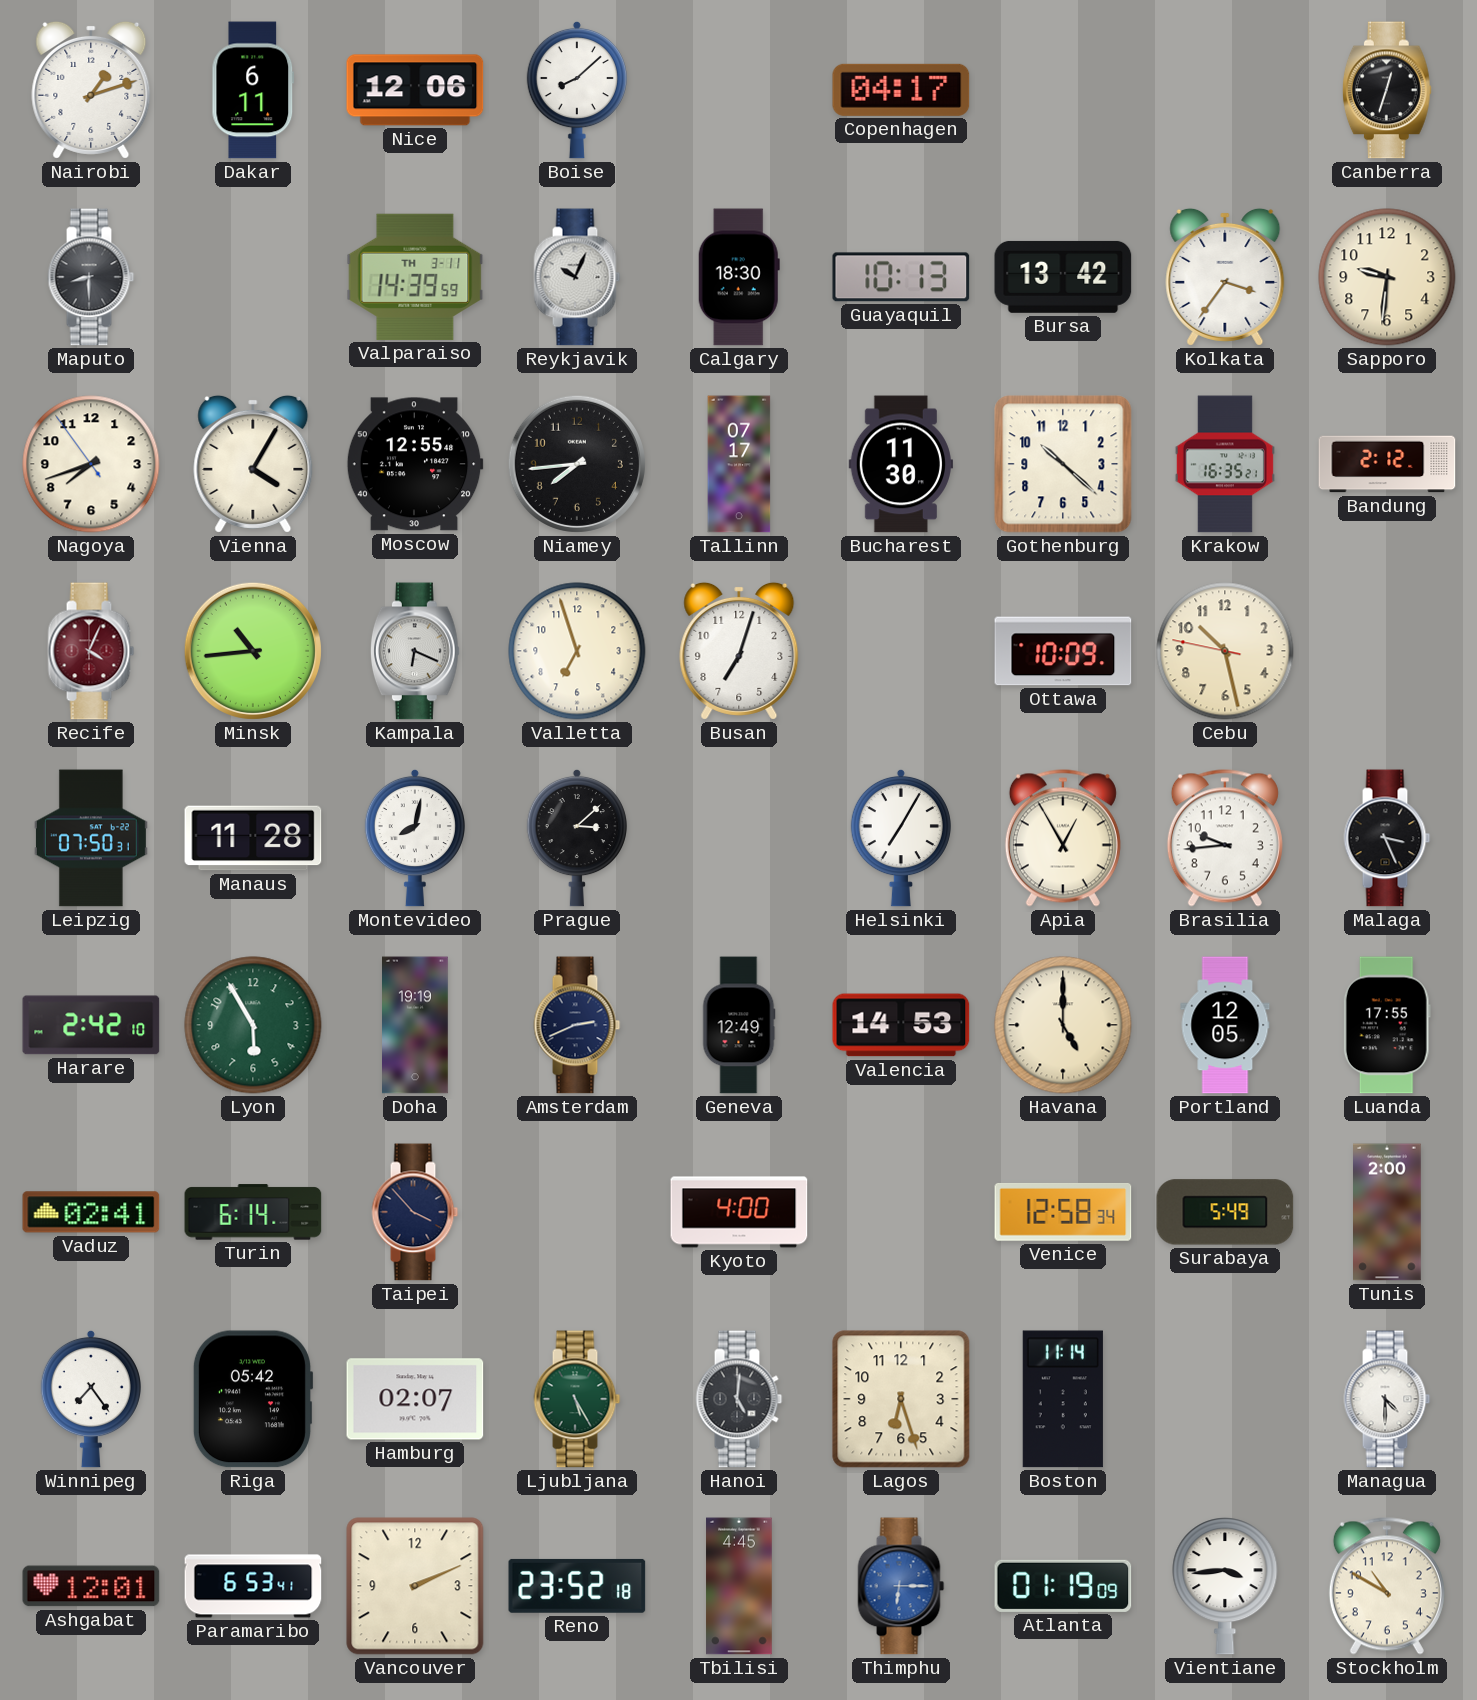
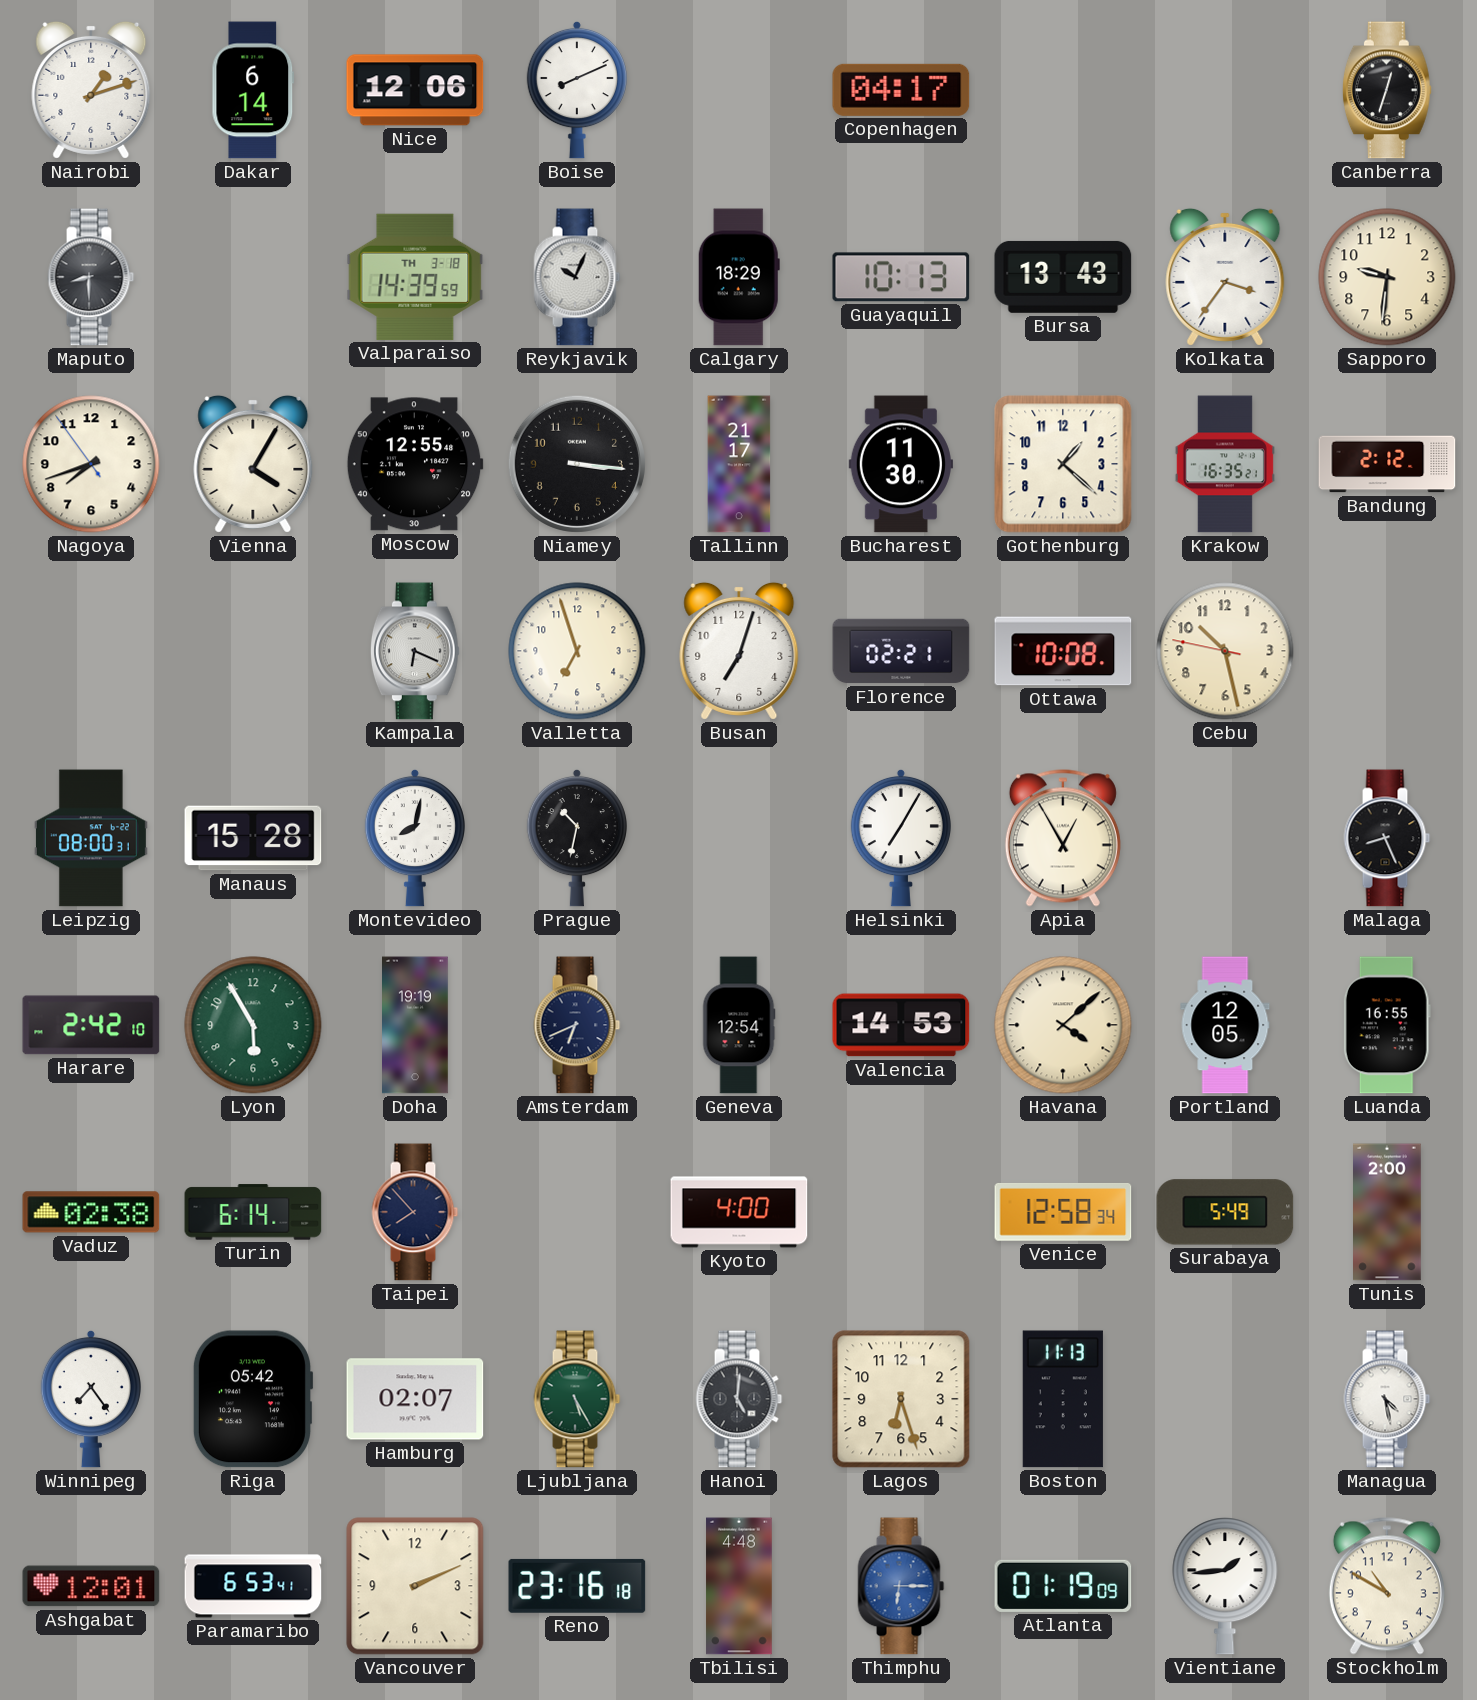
Dakar: 6:11 -> 6:14 (253, 90)
Boise: 8:08 -> 8:11 (577, 90)
Valparaiso date: TH 3-11 -> TH 3-18 (415, 277)
Calgary: 18:30 -> 18:29 (739, 277)
Bursa: 13:42 -> 13:43 (1063, 277)
Niamey: 7:44 -> 3:16 (577, 464)
Tallinn: 07:17 -> 21:17 (739, 464)
Gothenburg: 10:22 -> 1:22 (1063, 464)
Recife: 4:04 -> none (91, 651)
Minsk: 10:44 -> none (253, 651)
Florence: none -> 02:21 (901, 651)
Ottawa: 10:09 -> 10:08 (1063, 651)
Leipzig: 07:50 -> 08:00 (91, 838)
Manaus: 11:28 -> 15:28 (253, 838)
Prague: 3:08 -> 10:32 (577, 838)
Brasilia: 9:44 -> none (1225, 838)
Malaga: 3:26 -> 8:26 (1387, 838)
Amsterdam: 2:41 -> 6:41 (577, 1025)
Geneva: 12:49 -> 12:54 (739, 1025)
Havana: 5:00 -> 4:08 (1063, 1025)
Luanda: 17:55 -> 16:55 (1387, 1025)
Vaduz: 02:41 -> 02:38 (91, 1212)
Taipei: 3:53 -> 7:53 (415, 1212)
Boston: 11:14 -> 11:13 (1063, 1399)
Managua: 4:30 -> 4:28 (1387, 1399)
Reno: 23:52 -> 23:16 (577, 1586)
Tbilisi: 4:45 -> 4:48 (739, 1586)
Vientiane: 3:44 -> 1:44 (1225, 1586)
